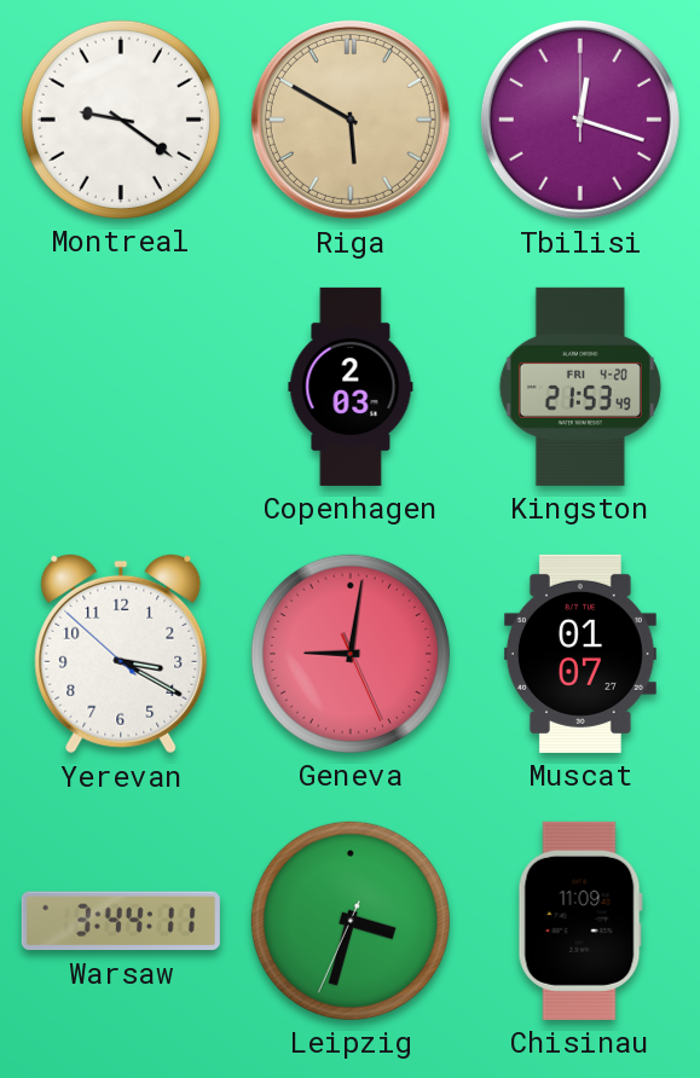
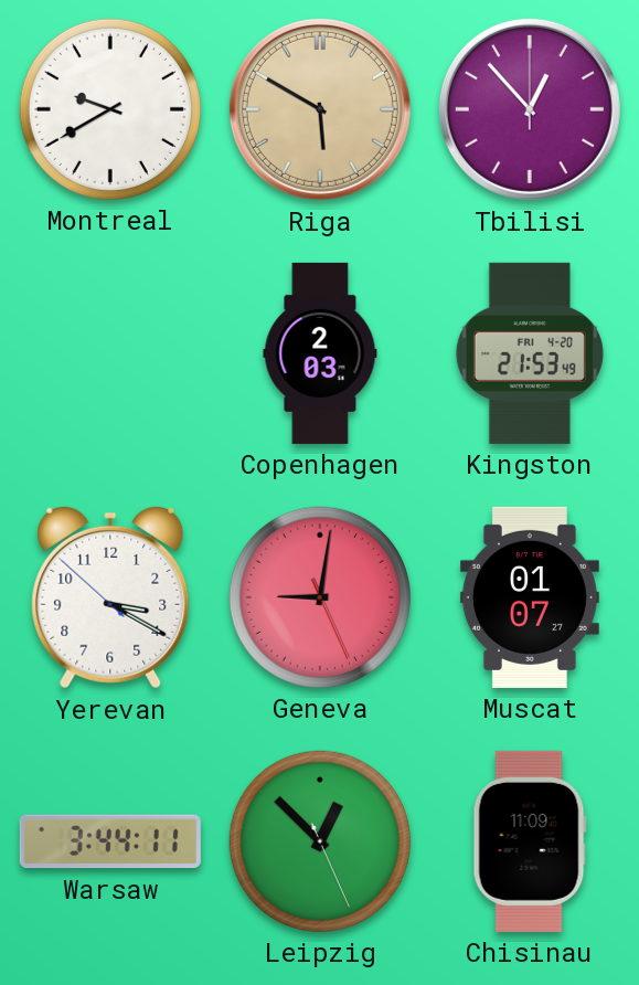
Montreal: 9:21 -> 9:40 (110, 109)
Tbilisi: 12:18 -> 12:53 (530, 109)
Leipzig: 3:32 -> 12:52 (320, 841)
